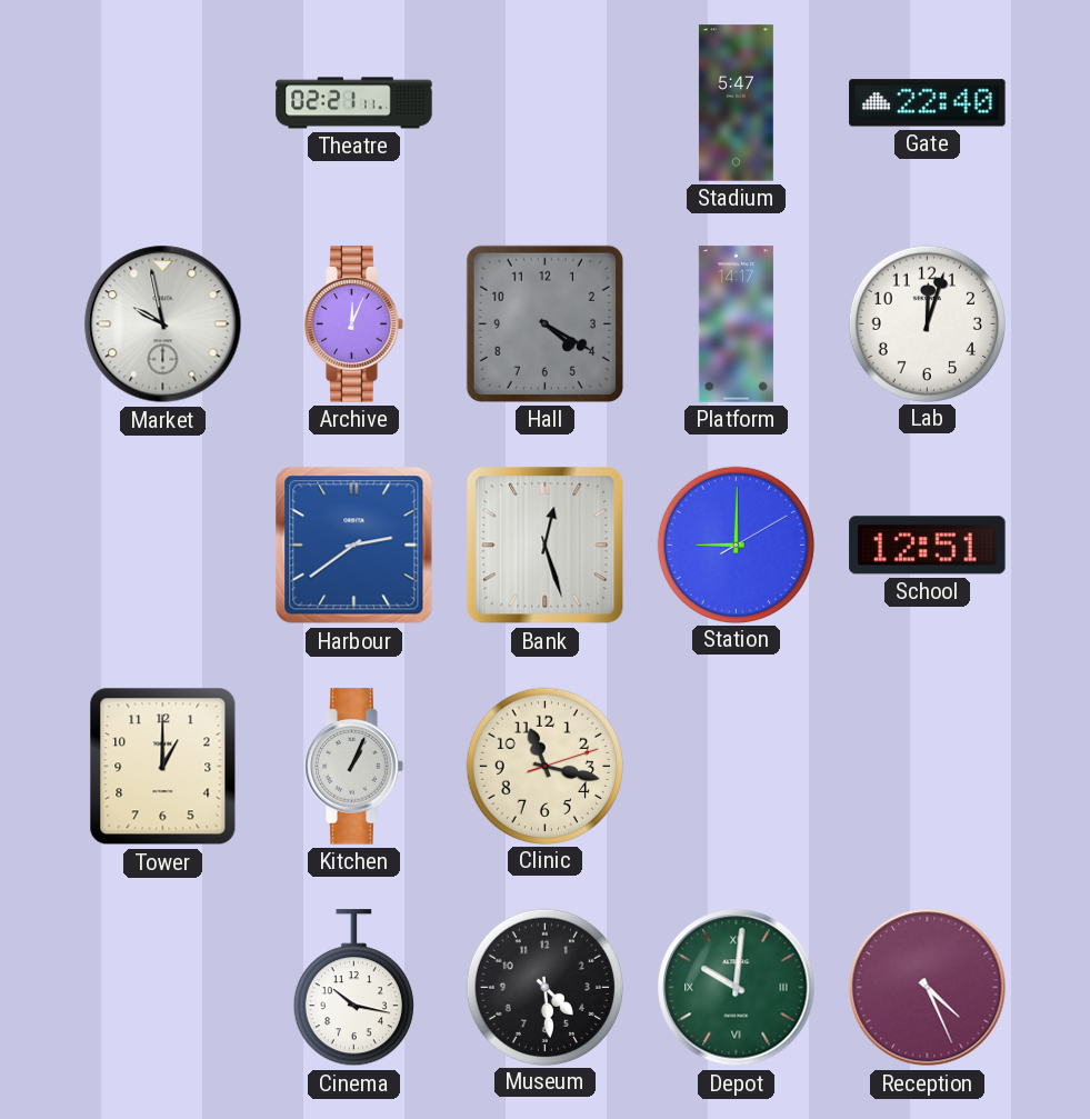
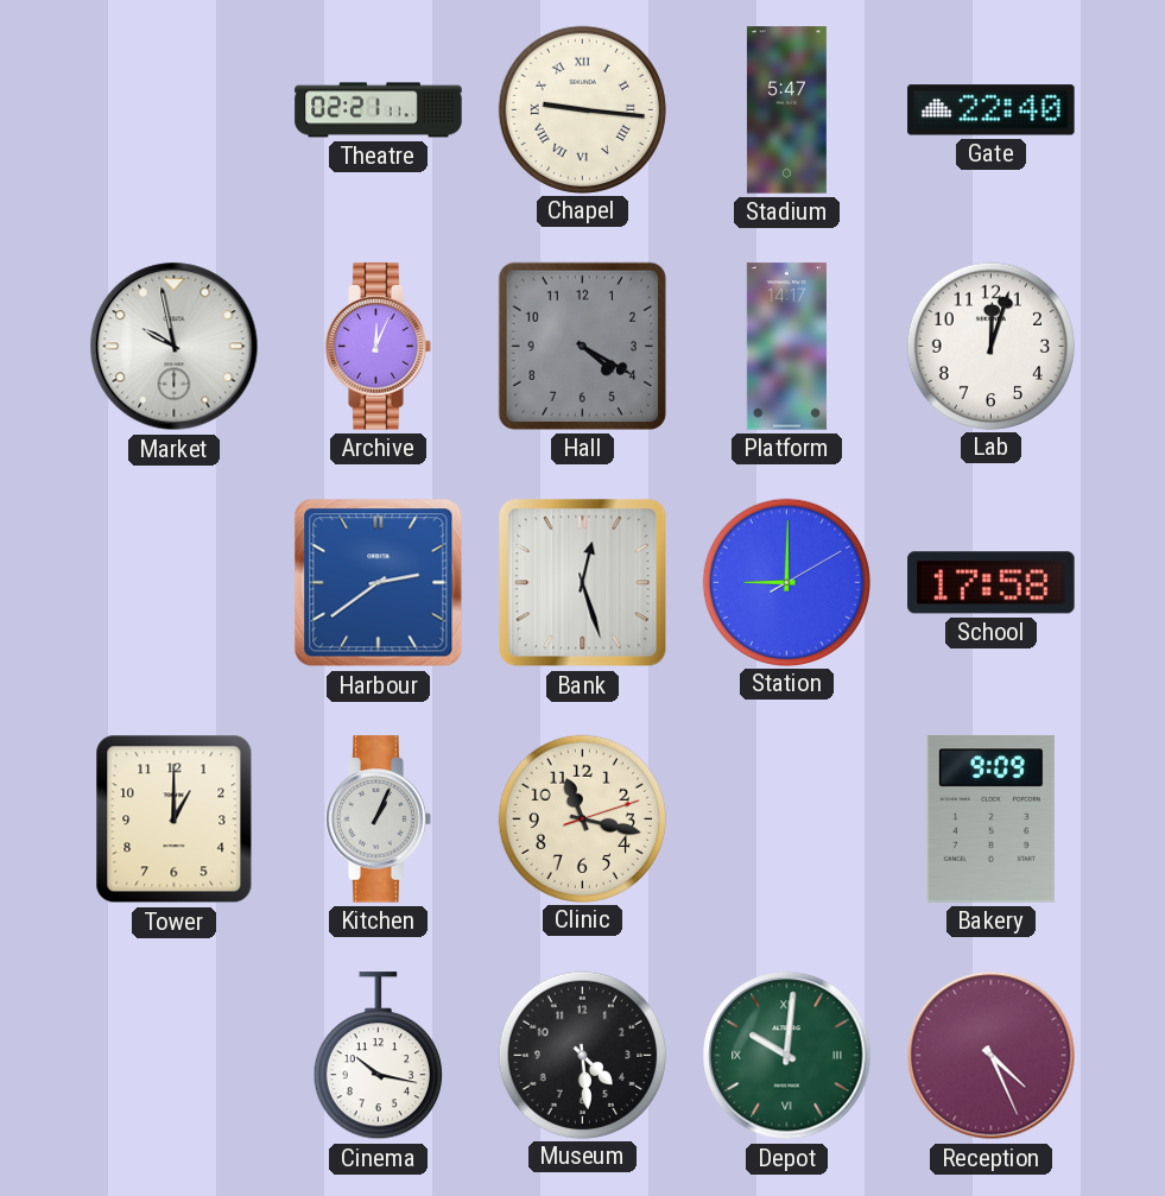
Chapel: none -> 9:16 (582, 109)
School: 12:51 -> 17:58 (992, 583)
Bakery: none -> 9:09 (990, 820)
